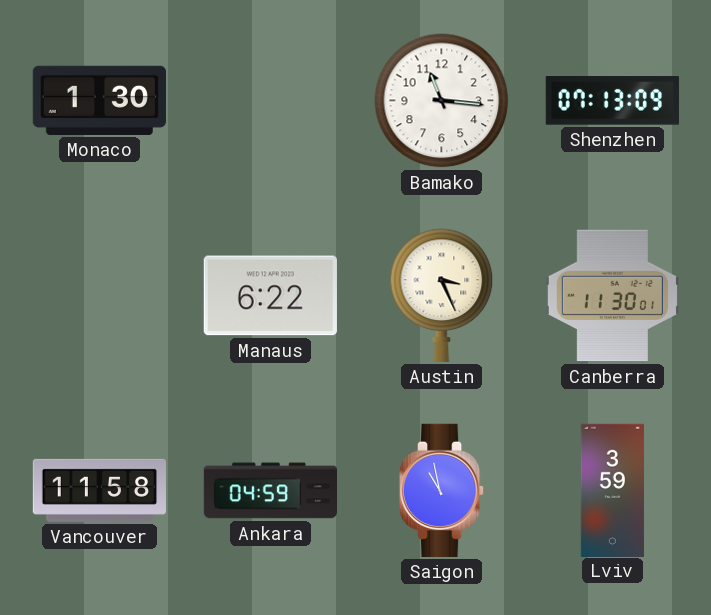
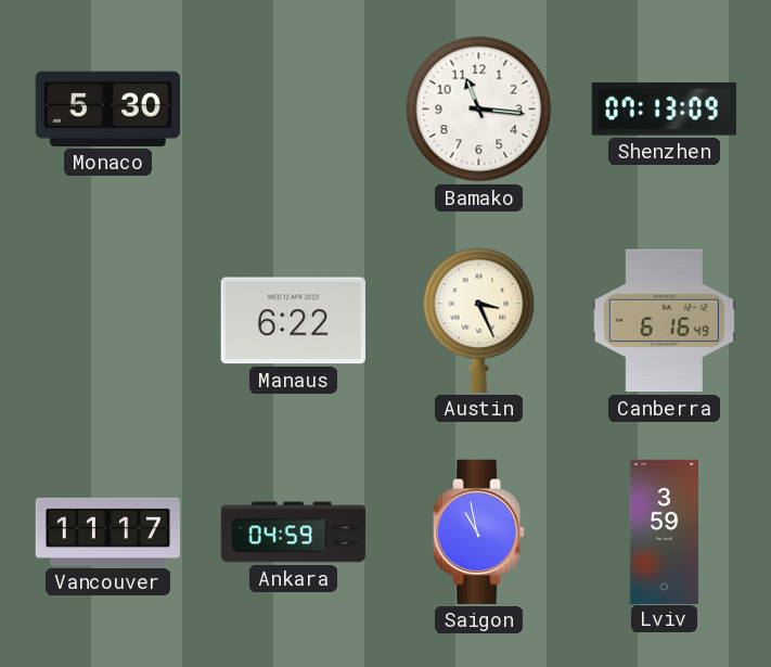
Monaco: 1:30 -> 5:30 (107, 108)
Canberra: 11:30 -> 6:16 (664, 321)
Vancouver: 11:58 -> 11:17 (107, 531)
